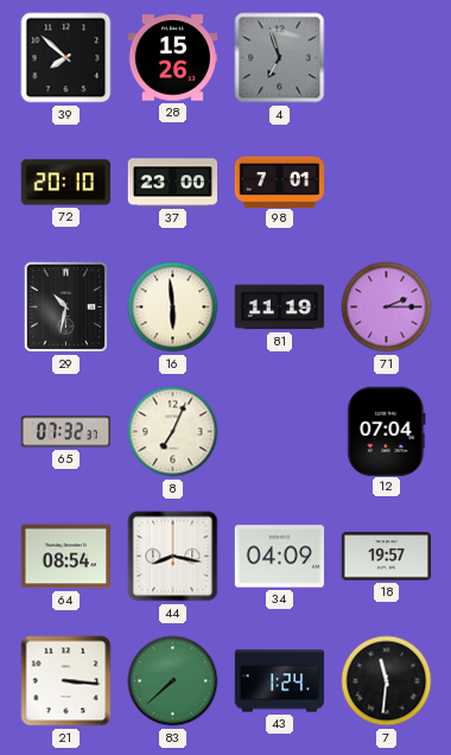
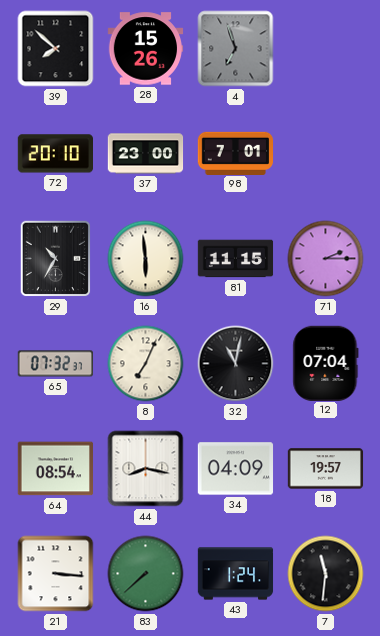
29: 10:32 -> 10:35 (56, 259)
81: 11:19 -> 11:15 (236, 259)
32: none -> 11:02 (236, 364)
